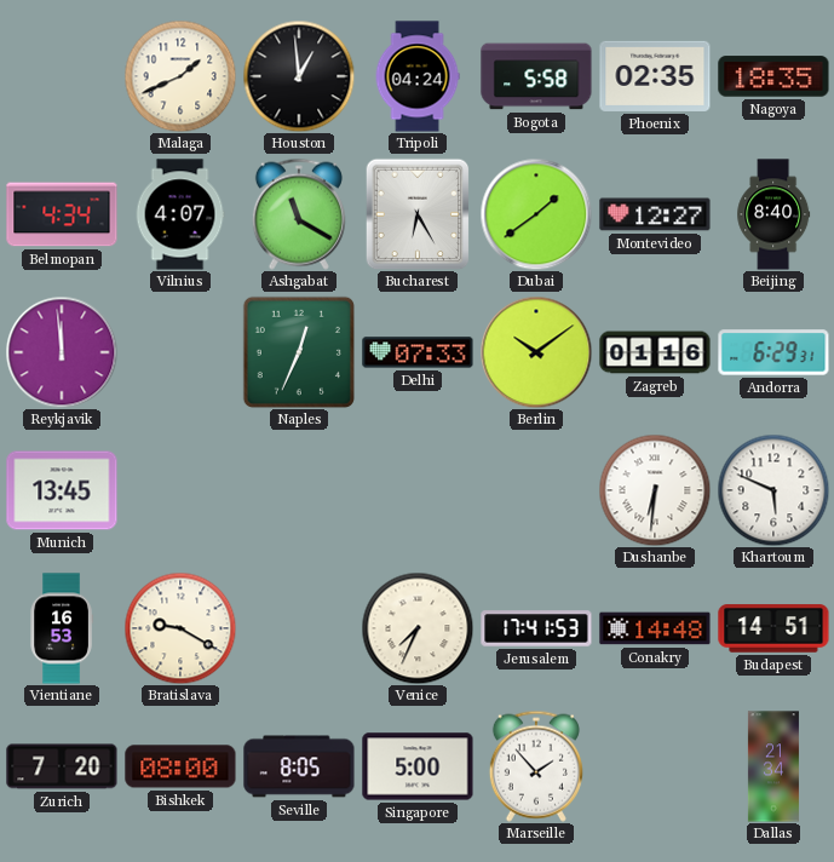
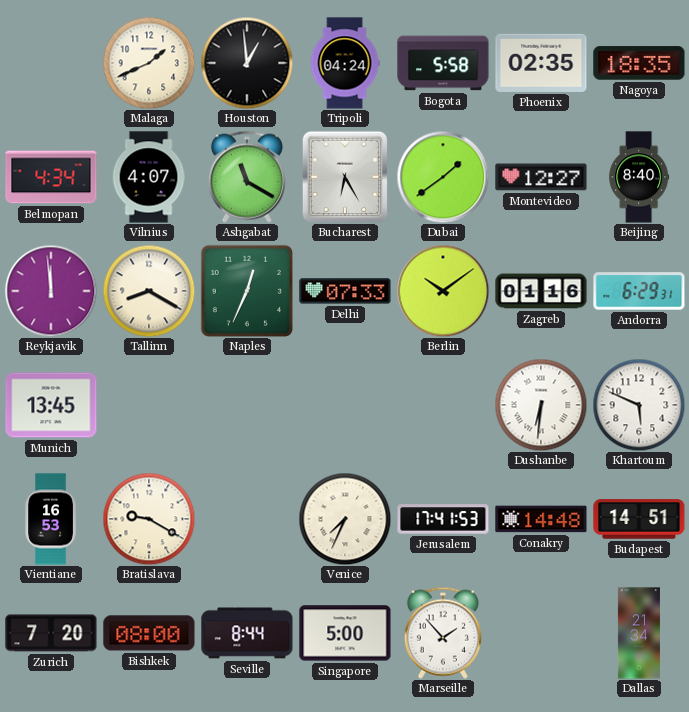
Tallinn: none -> 8:20 (149, 291)
Seville: 8:05 -> 8:44 (247, 633)
